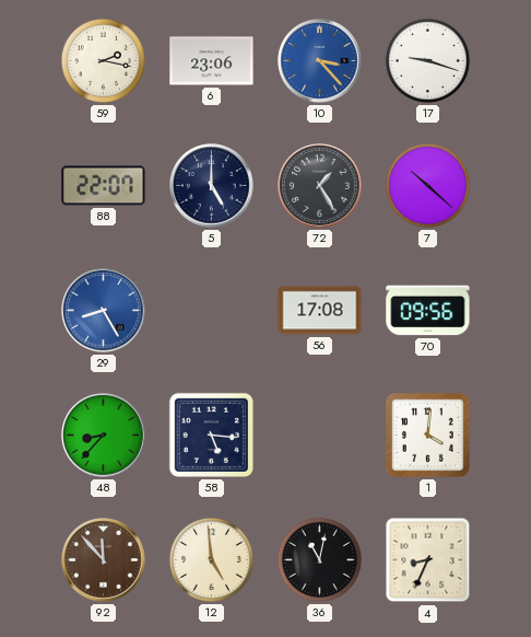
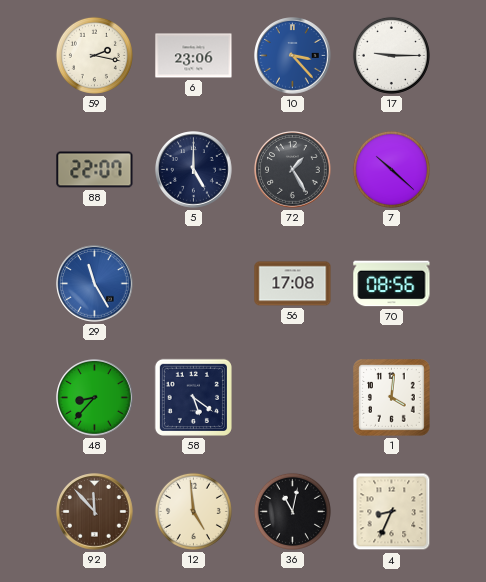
17: 9:18 -> 9:15 (391, 55)
29: 8:25 -> 11:25 (95, 284)
70: 09:56 -> 08:56 (392, 284)
58: 5:16 -> 5:21 (193, 397)
